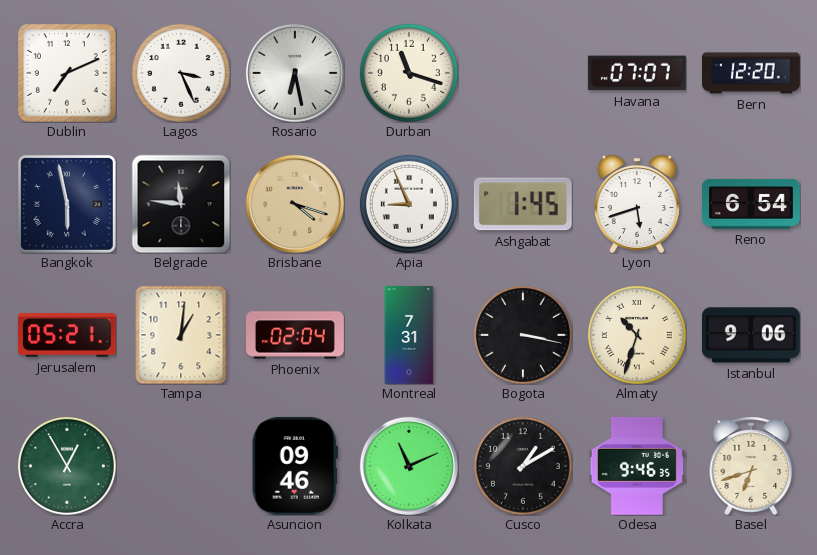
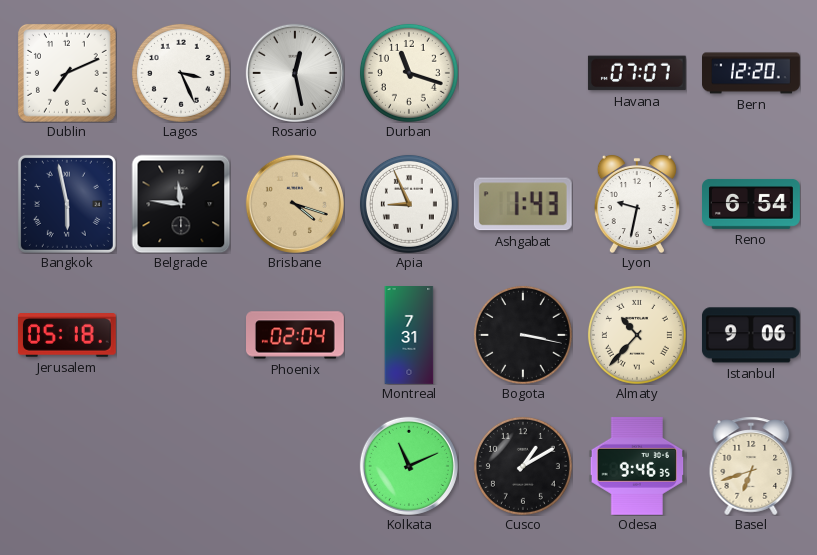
Rosario: 6:28 -> 12:28 (295, 73)
Ashgabat: 1:45 -> 1:43 (523, 204)
Lyon: 5:42 -> 9:32 (637, 204)
Jerusalem: 05:21 -> 05:18 (67, 336)
Tampa: 1:01 -> none (181, 335)
Almaty: 10:33 -> 10:37 (637, 335)
Accra: 12:55 -> none (67, 466)
Asuncion: 09:46 -> none (295, 466)
